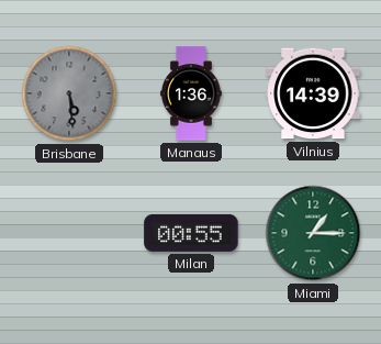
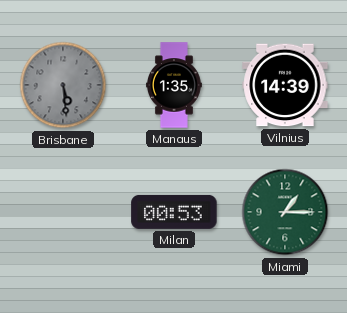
Manaus: 1:36 -> 1:35 (174, 85)
Milan: 00:55 -> 00:53 (174, 212)
